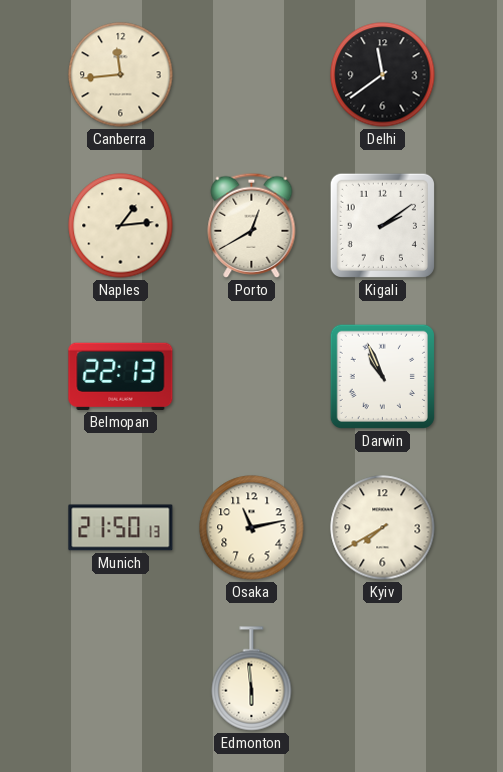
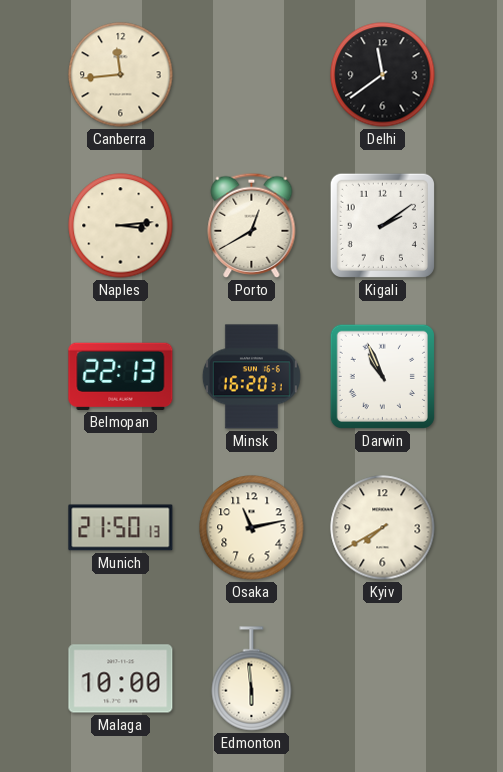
Naples: 1:14 -> 3:14 (121, 226)
Minsk: none -> 16:20 (251, 377)
Malaga: none -> 10:00 (121, 679)
